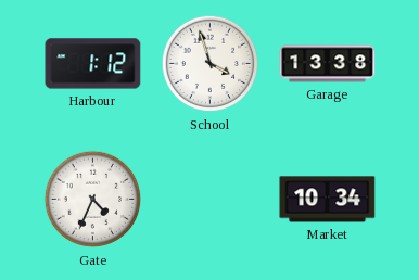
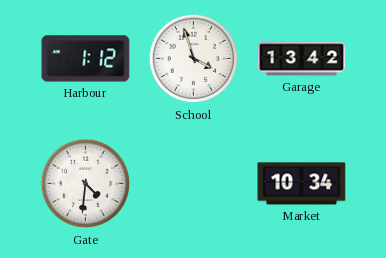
Garage: 13:38 -> 13:42 (302, 59)
Gate: 4:34 -> 4:31 (86, 184)
